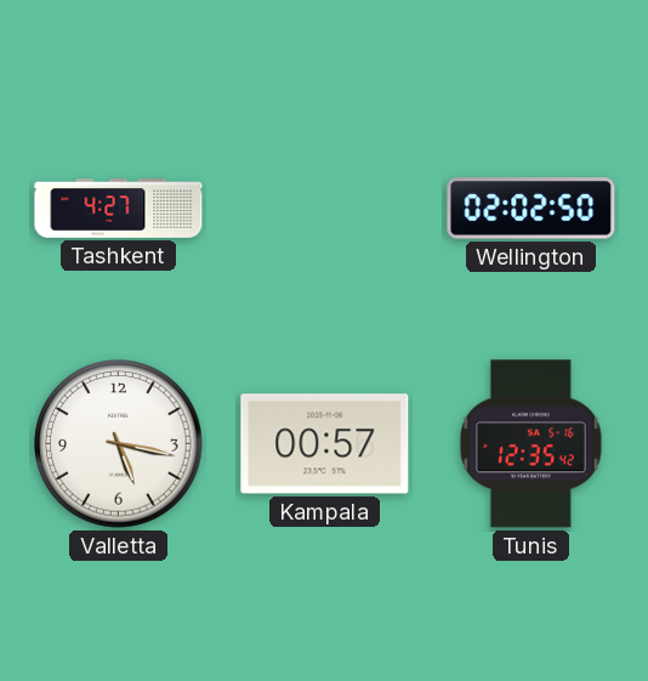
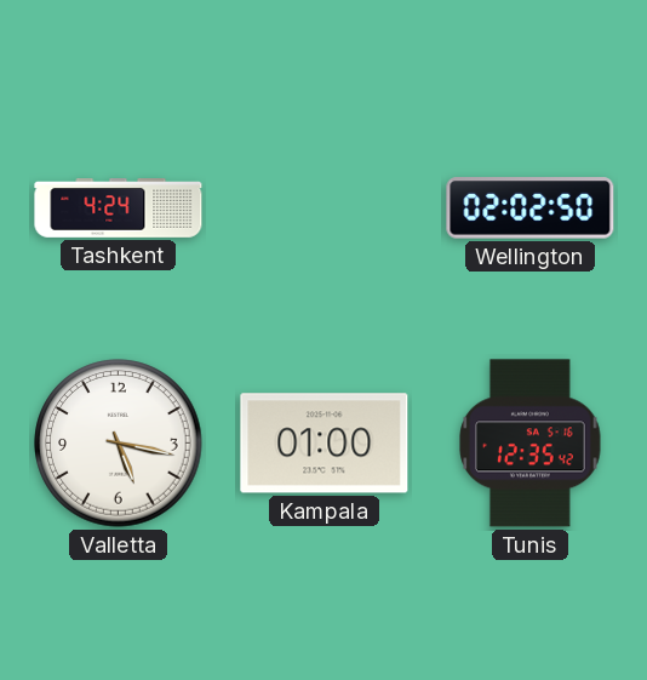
Tashkent: 4:27 -> 4:24 (119, 208)
Kampala: 00:57 -> 01:00 (325, 444)
